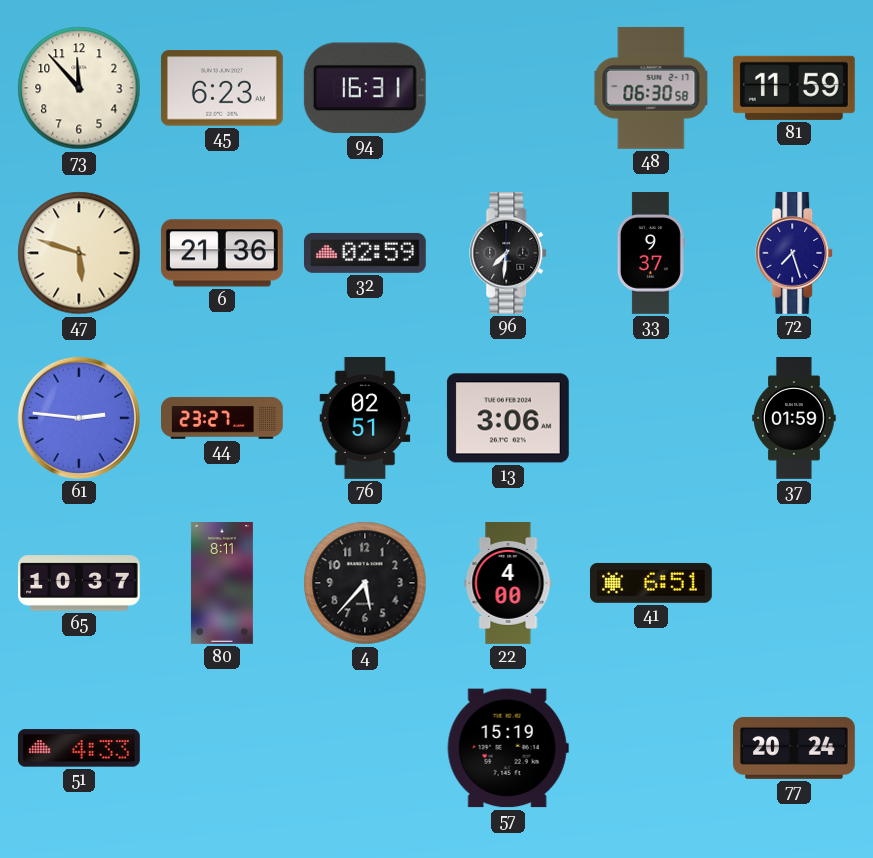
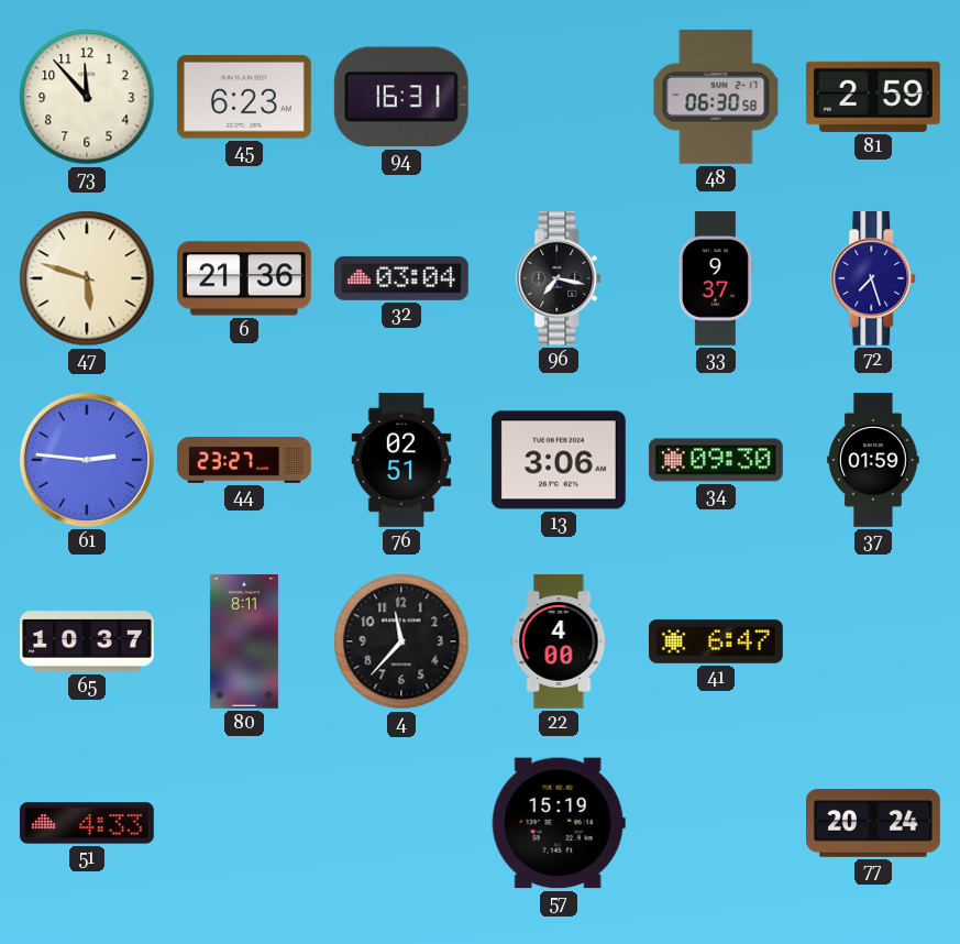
81: 11:59 -> 2:59 (873, 97)
32: 02:59 -> 03:04 (401, 278)
96: 7:31 -> 7:17 (560, 278)
34: none -> 09:30 (716, 460)
4: 5:37 -> 11:37 (401, 641)
41: 6:51 -> 6:47 (716, 641)
